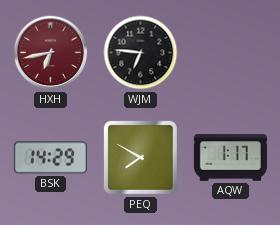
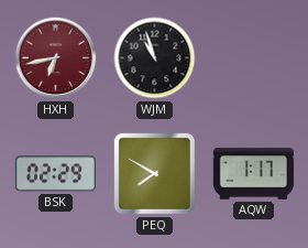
WJM: 6:46 -> 10:57 (155, 58)
BSK: 14:29 -> 02:29 (55, 174)
